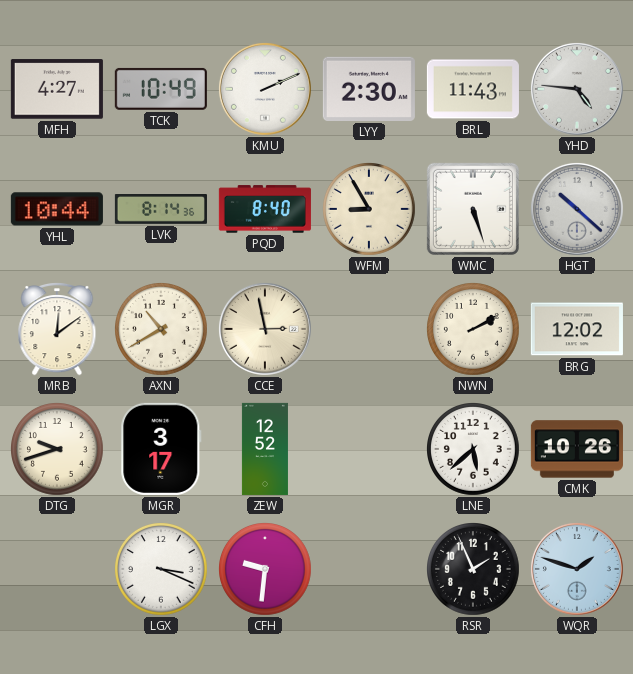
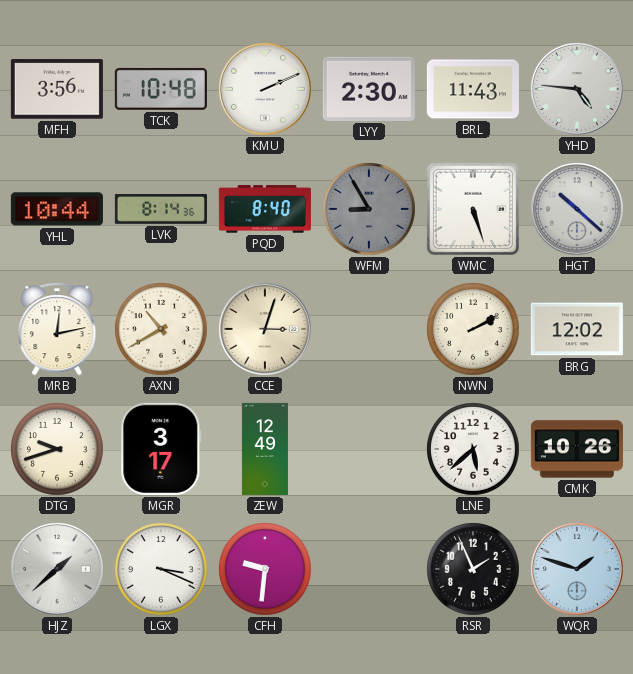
MFH: 4:27 -> 3:56 (57, 89)
TCK: 10:49 -> 10:48 (161, 89)
WFM dial: cream -> grey (370, 210)
MRB: 12:09 -> 12:13 (57, 329)
CCE: 2:58 -> 3:03 (265, 329)
ZEW: 12:52 -> 12:49 (265, 449)
HJZ: none -> 1:38 (57, 569)
